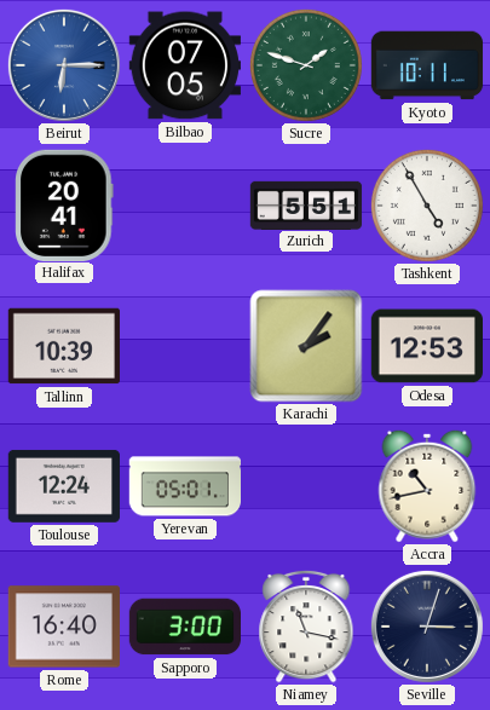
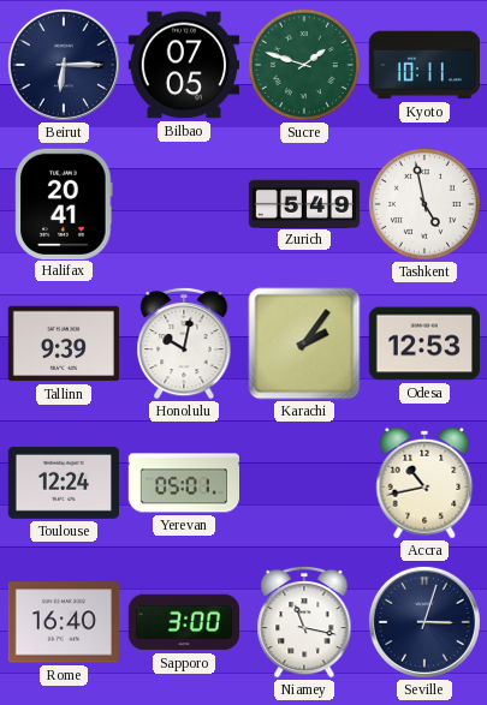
Beirut dial: blue -> navy (64, 65)
Zurich: 5:51 -> 5:49 (304, 203)
Tashkent: 4:55 -> 4:58 (424, 204)
Tallinn: 10:39 -> 9:39 (63, 343)
Honolulu: none -> 10:02 (184, 343)
